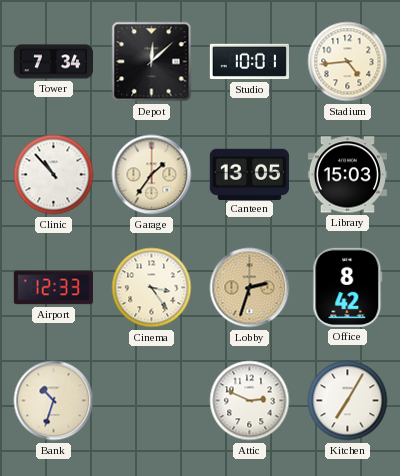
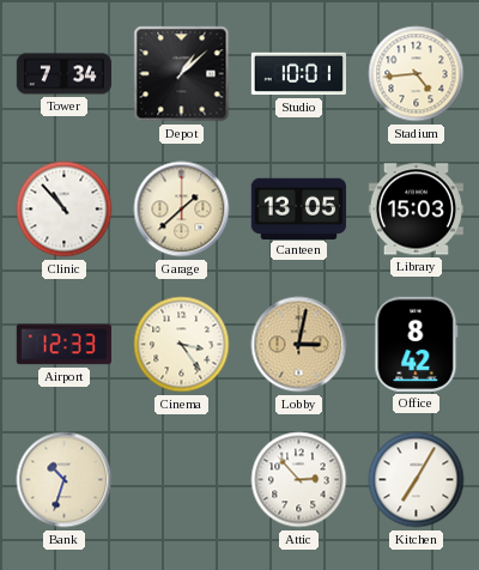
Depot: 12:08 -> 1:08 (182, 74)
Garage: 1:36 -> 1:38 (182, 210)
Lobby: 2:33 -> 3:02 (299, 345)
Attic: 2:49 -> 2:53 (299, 480)
